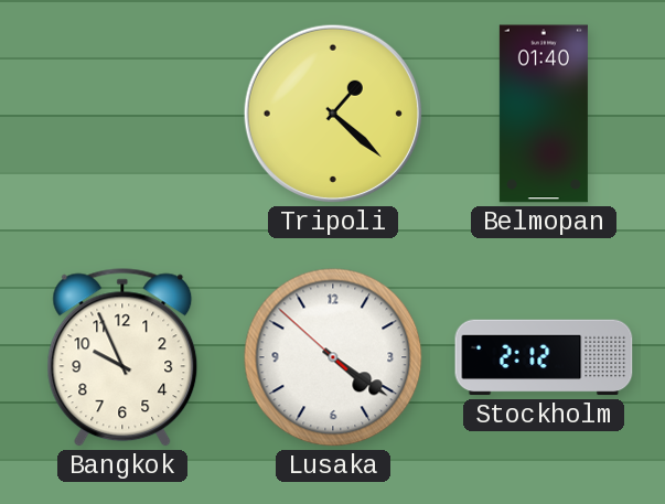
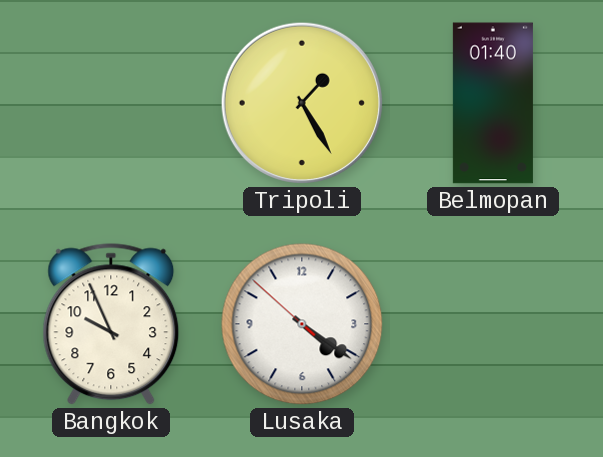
Tripoli: 1:22 -> 1:25 (302, 103)
Stockholm: 2:12 -> none (544, 357)
